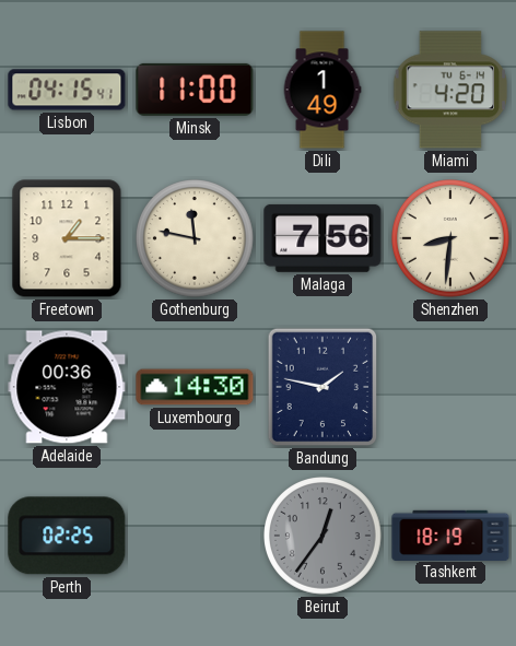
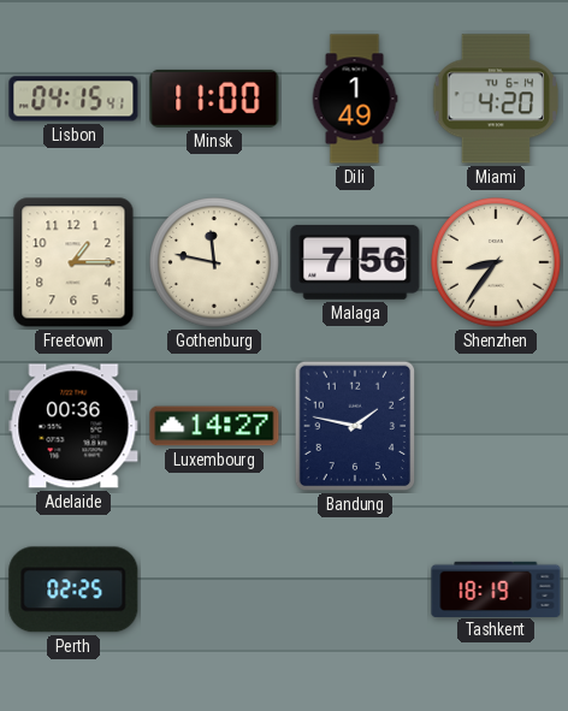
Shenzhen: 8:31 -> 8:36 (497, 263)
Luxembourg: 14:30 -> 14:27 (214, 426)
Beirut: 12:36 -> none (324, 537)
